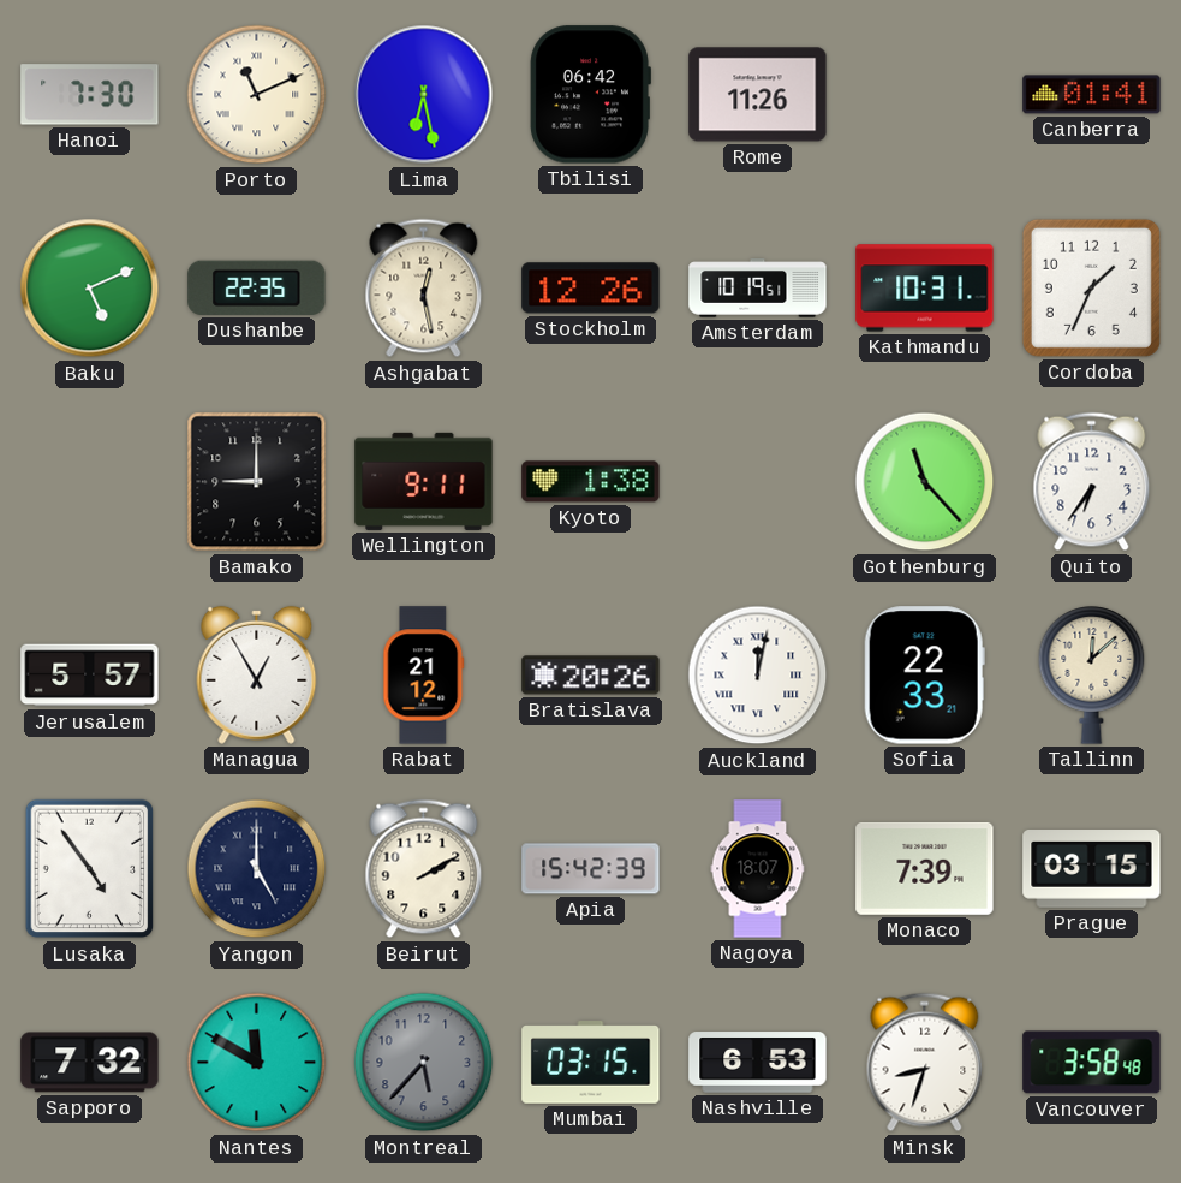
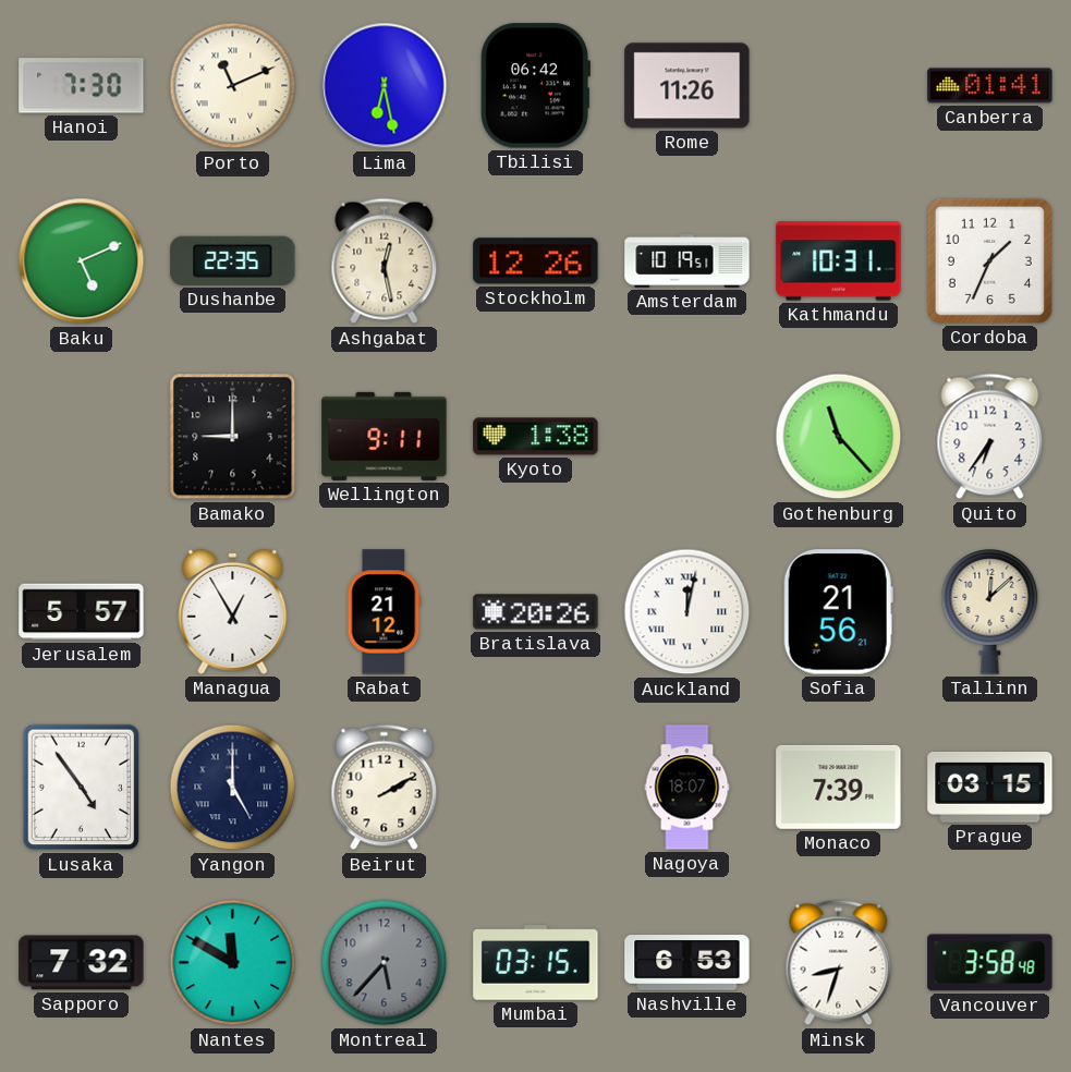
Sofia: 22:33 -> 21:56 (838, 612)
Apia: 15:42 -> none (591, 869)
